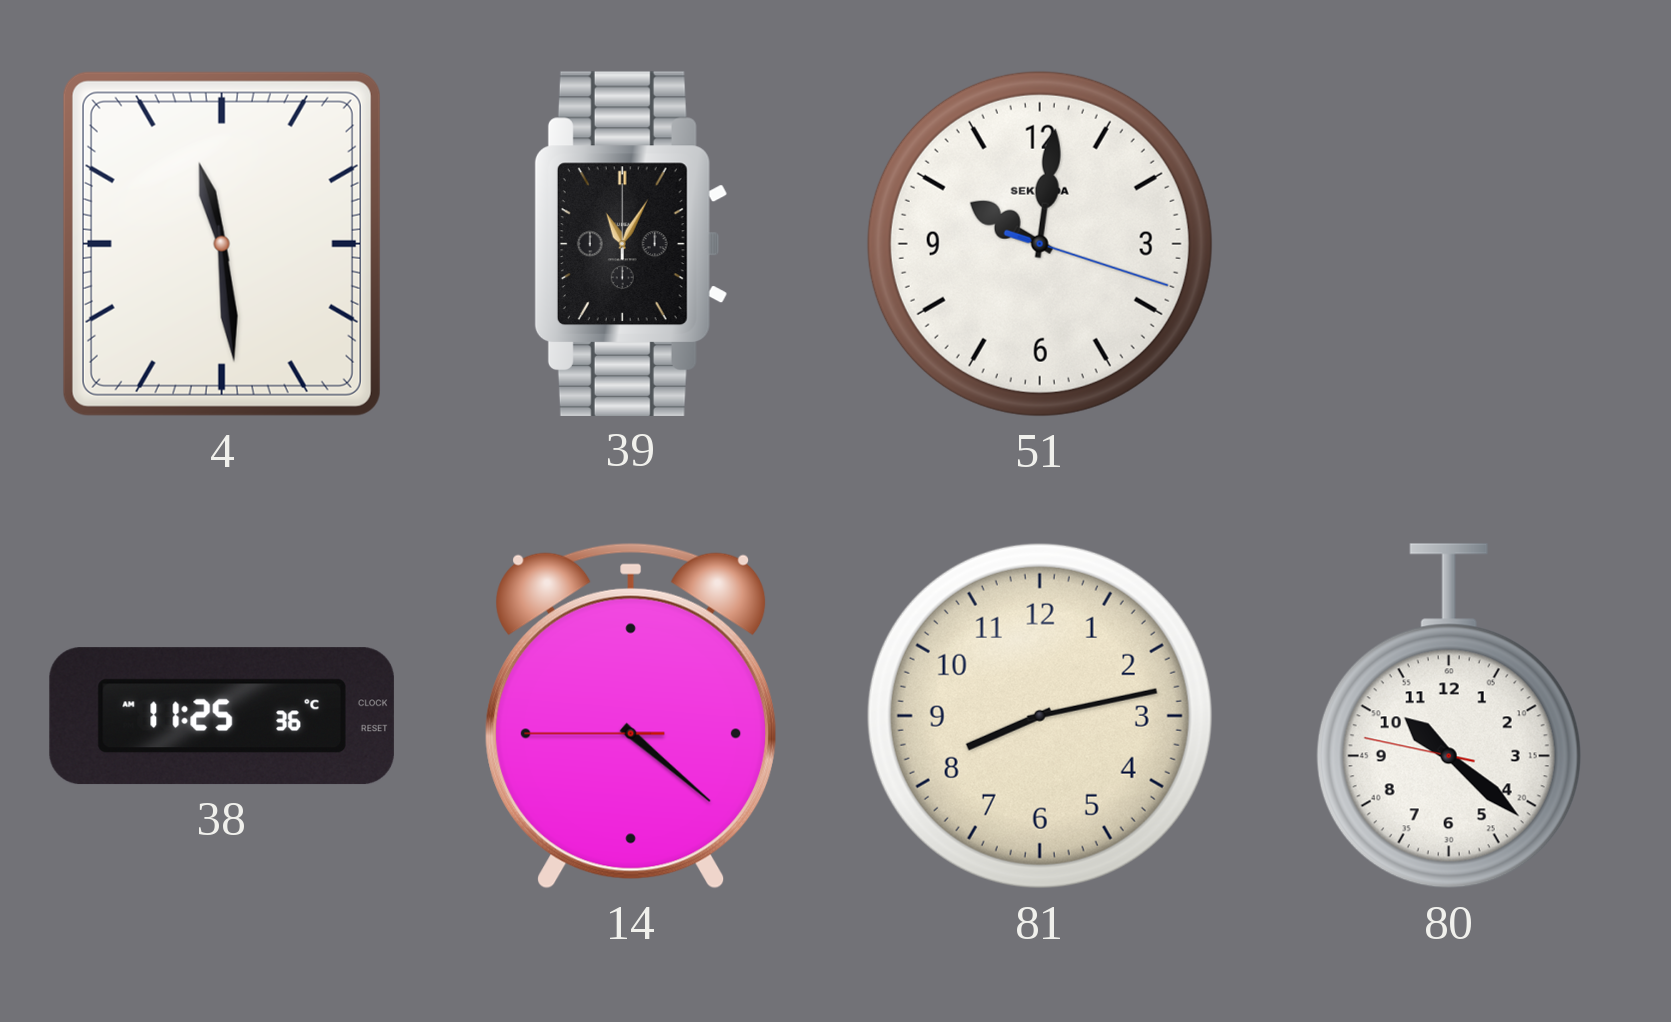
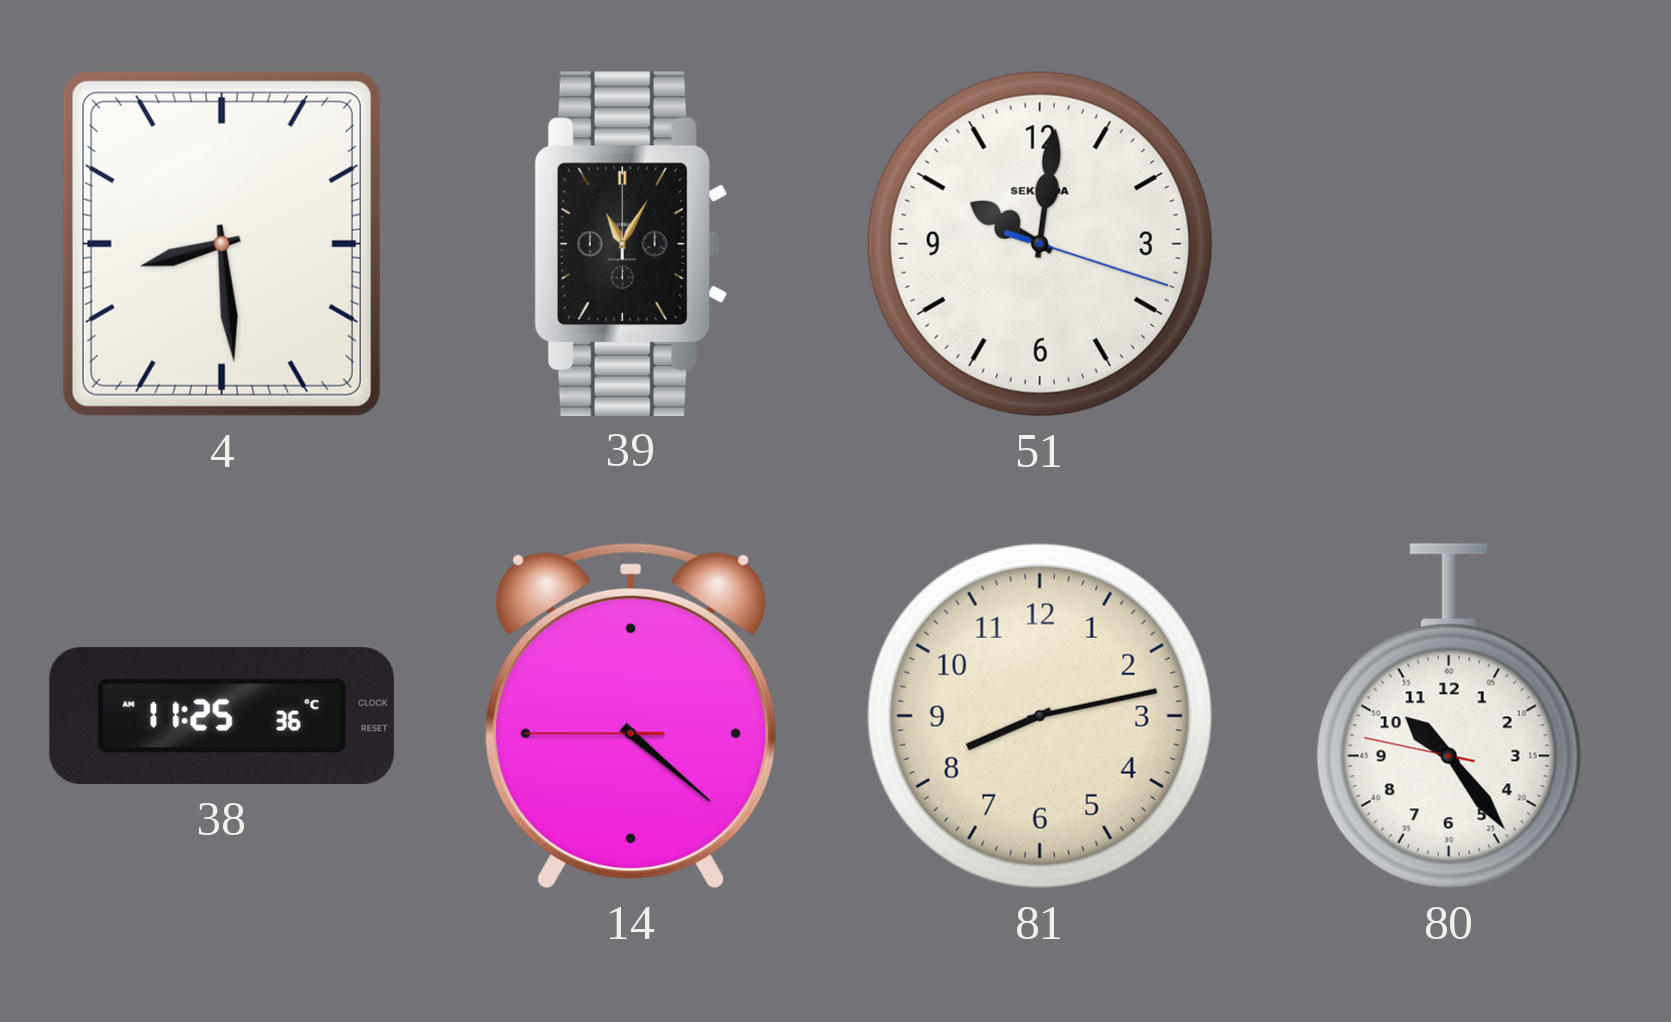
4: 11:29 -> 8:29 (222, 244)
80: 10:21 -> 10:23 (1449, 716)
